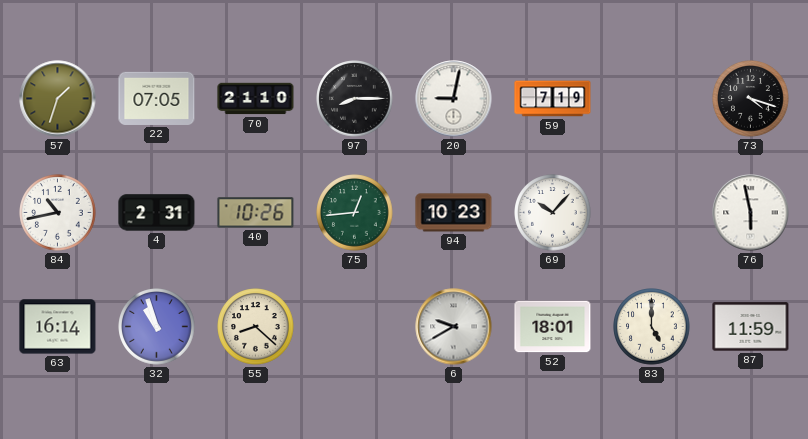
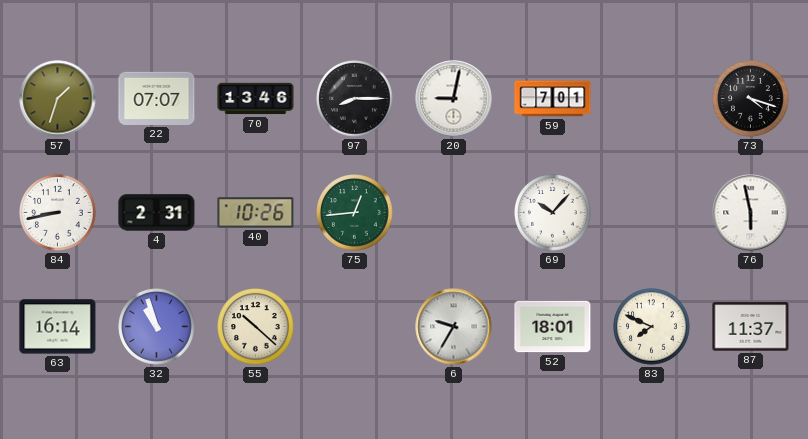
22: 07:05 -> 07:07 (157, 98)
70: 21:10 -> 13:46 (256, 99)
59: 7:19 -> 7:01 (553, 99)
84: 10:43 -> 8:43 (58, 213)
94: 10:23 -> none (454, 213)
55: 8:22 -> 10:22 (256, 327)
6: 9:40 -> 9:35 (454, 327)
83: 5:00 -> 7:49 (652, 327)
87: 11:59 -> 11:37 (751, 327)
